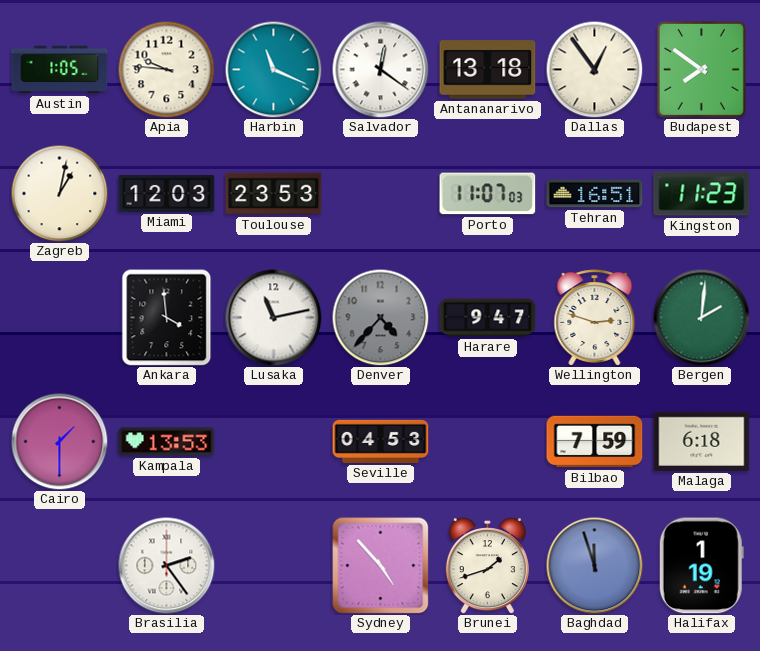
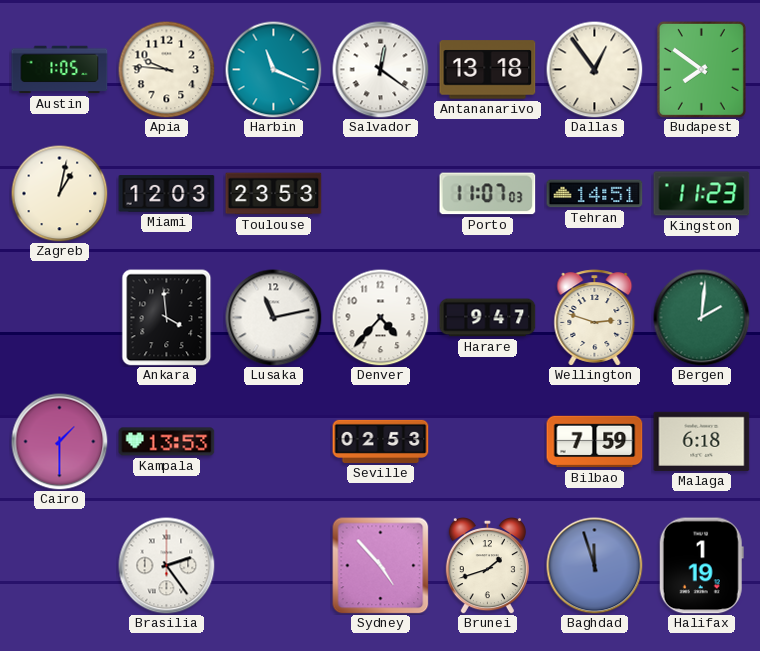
Tehran: 16:51 -> 14:51 (595, 194)
Denver dial: grey -> white (380, 317)
Seville: 04:53 -> 02:53 (381, 441)
